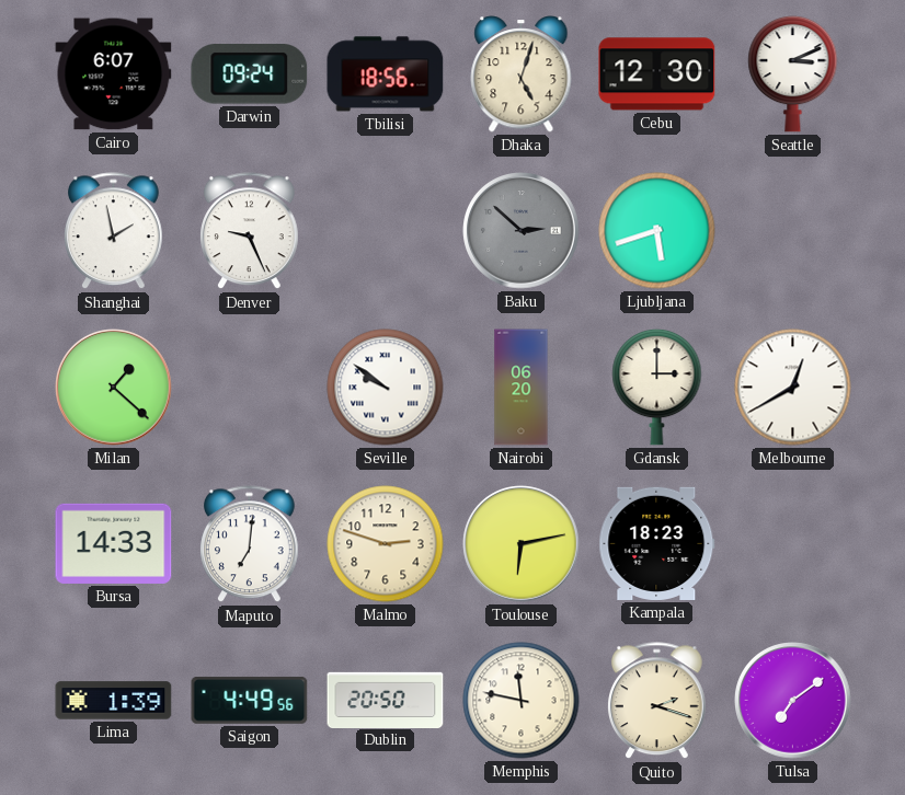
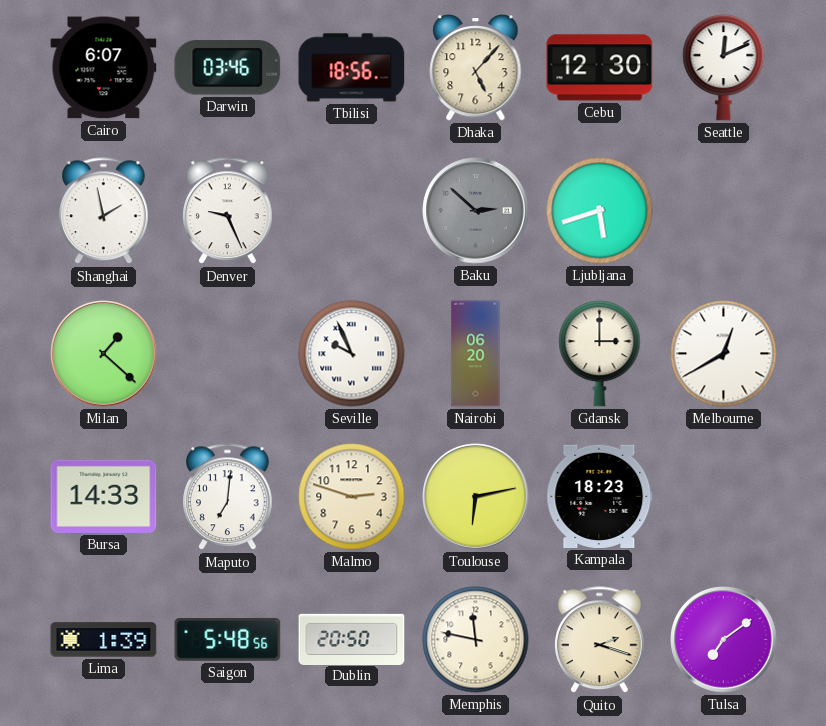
Darwin: 09:24 -> 03:46 (228, 68)
Dhaka: 5:03 -> 5:07 (476, 68)
Seattle: 3:11 -> 12:11 (724, 67)
Seville: 9:51 -> 9:56 (352, 354)
Saigon: 4:49 -> 5:48 (228, 639)
